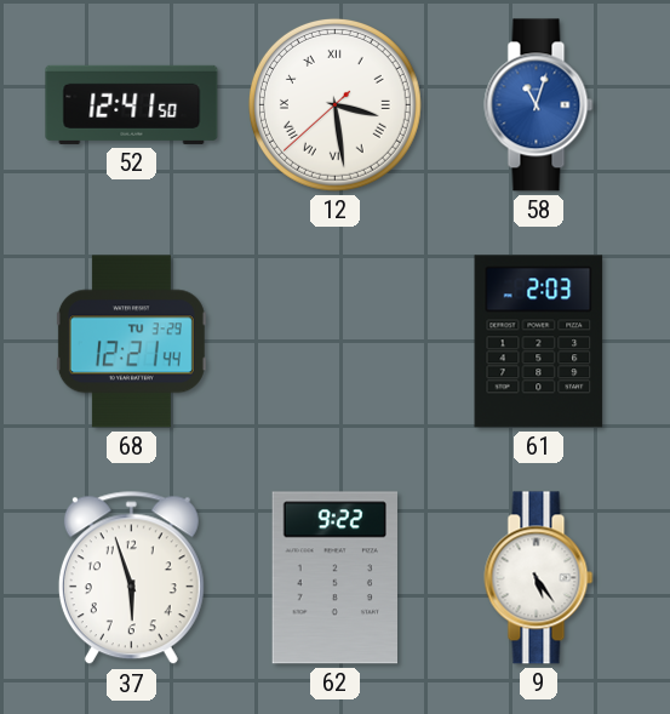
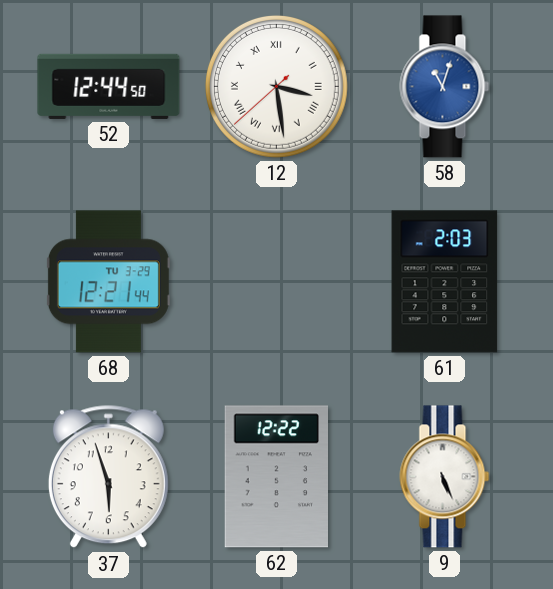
52: 12:41 -> 12:44 (109, 86)
62: 9:22 -> 12:22 (276, 477)
9: 5:24 -> 5:26 (445, 477)
